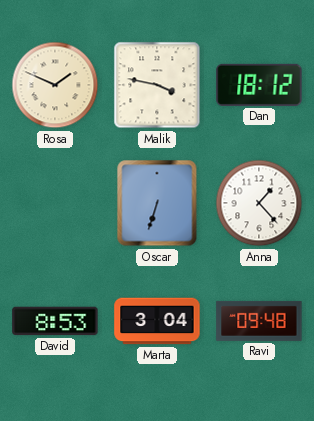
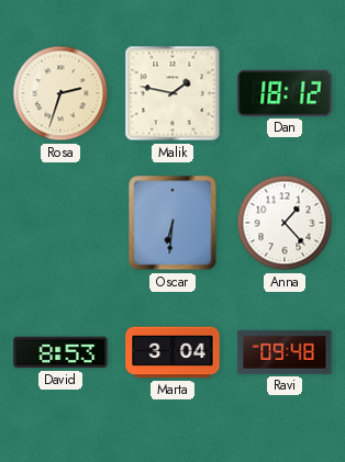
Rosa: 1:49 -> 2:33 (60, 93)
Malik: 3:47 -> 1:47 (172, 93)
Oscar: 6:33 -> 6:31 (172, 223)
